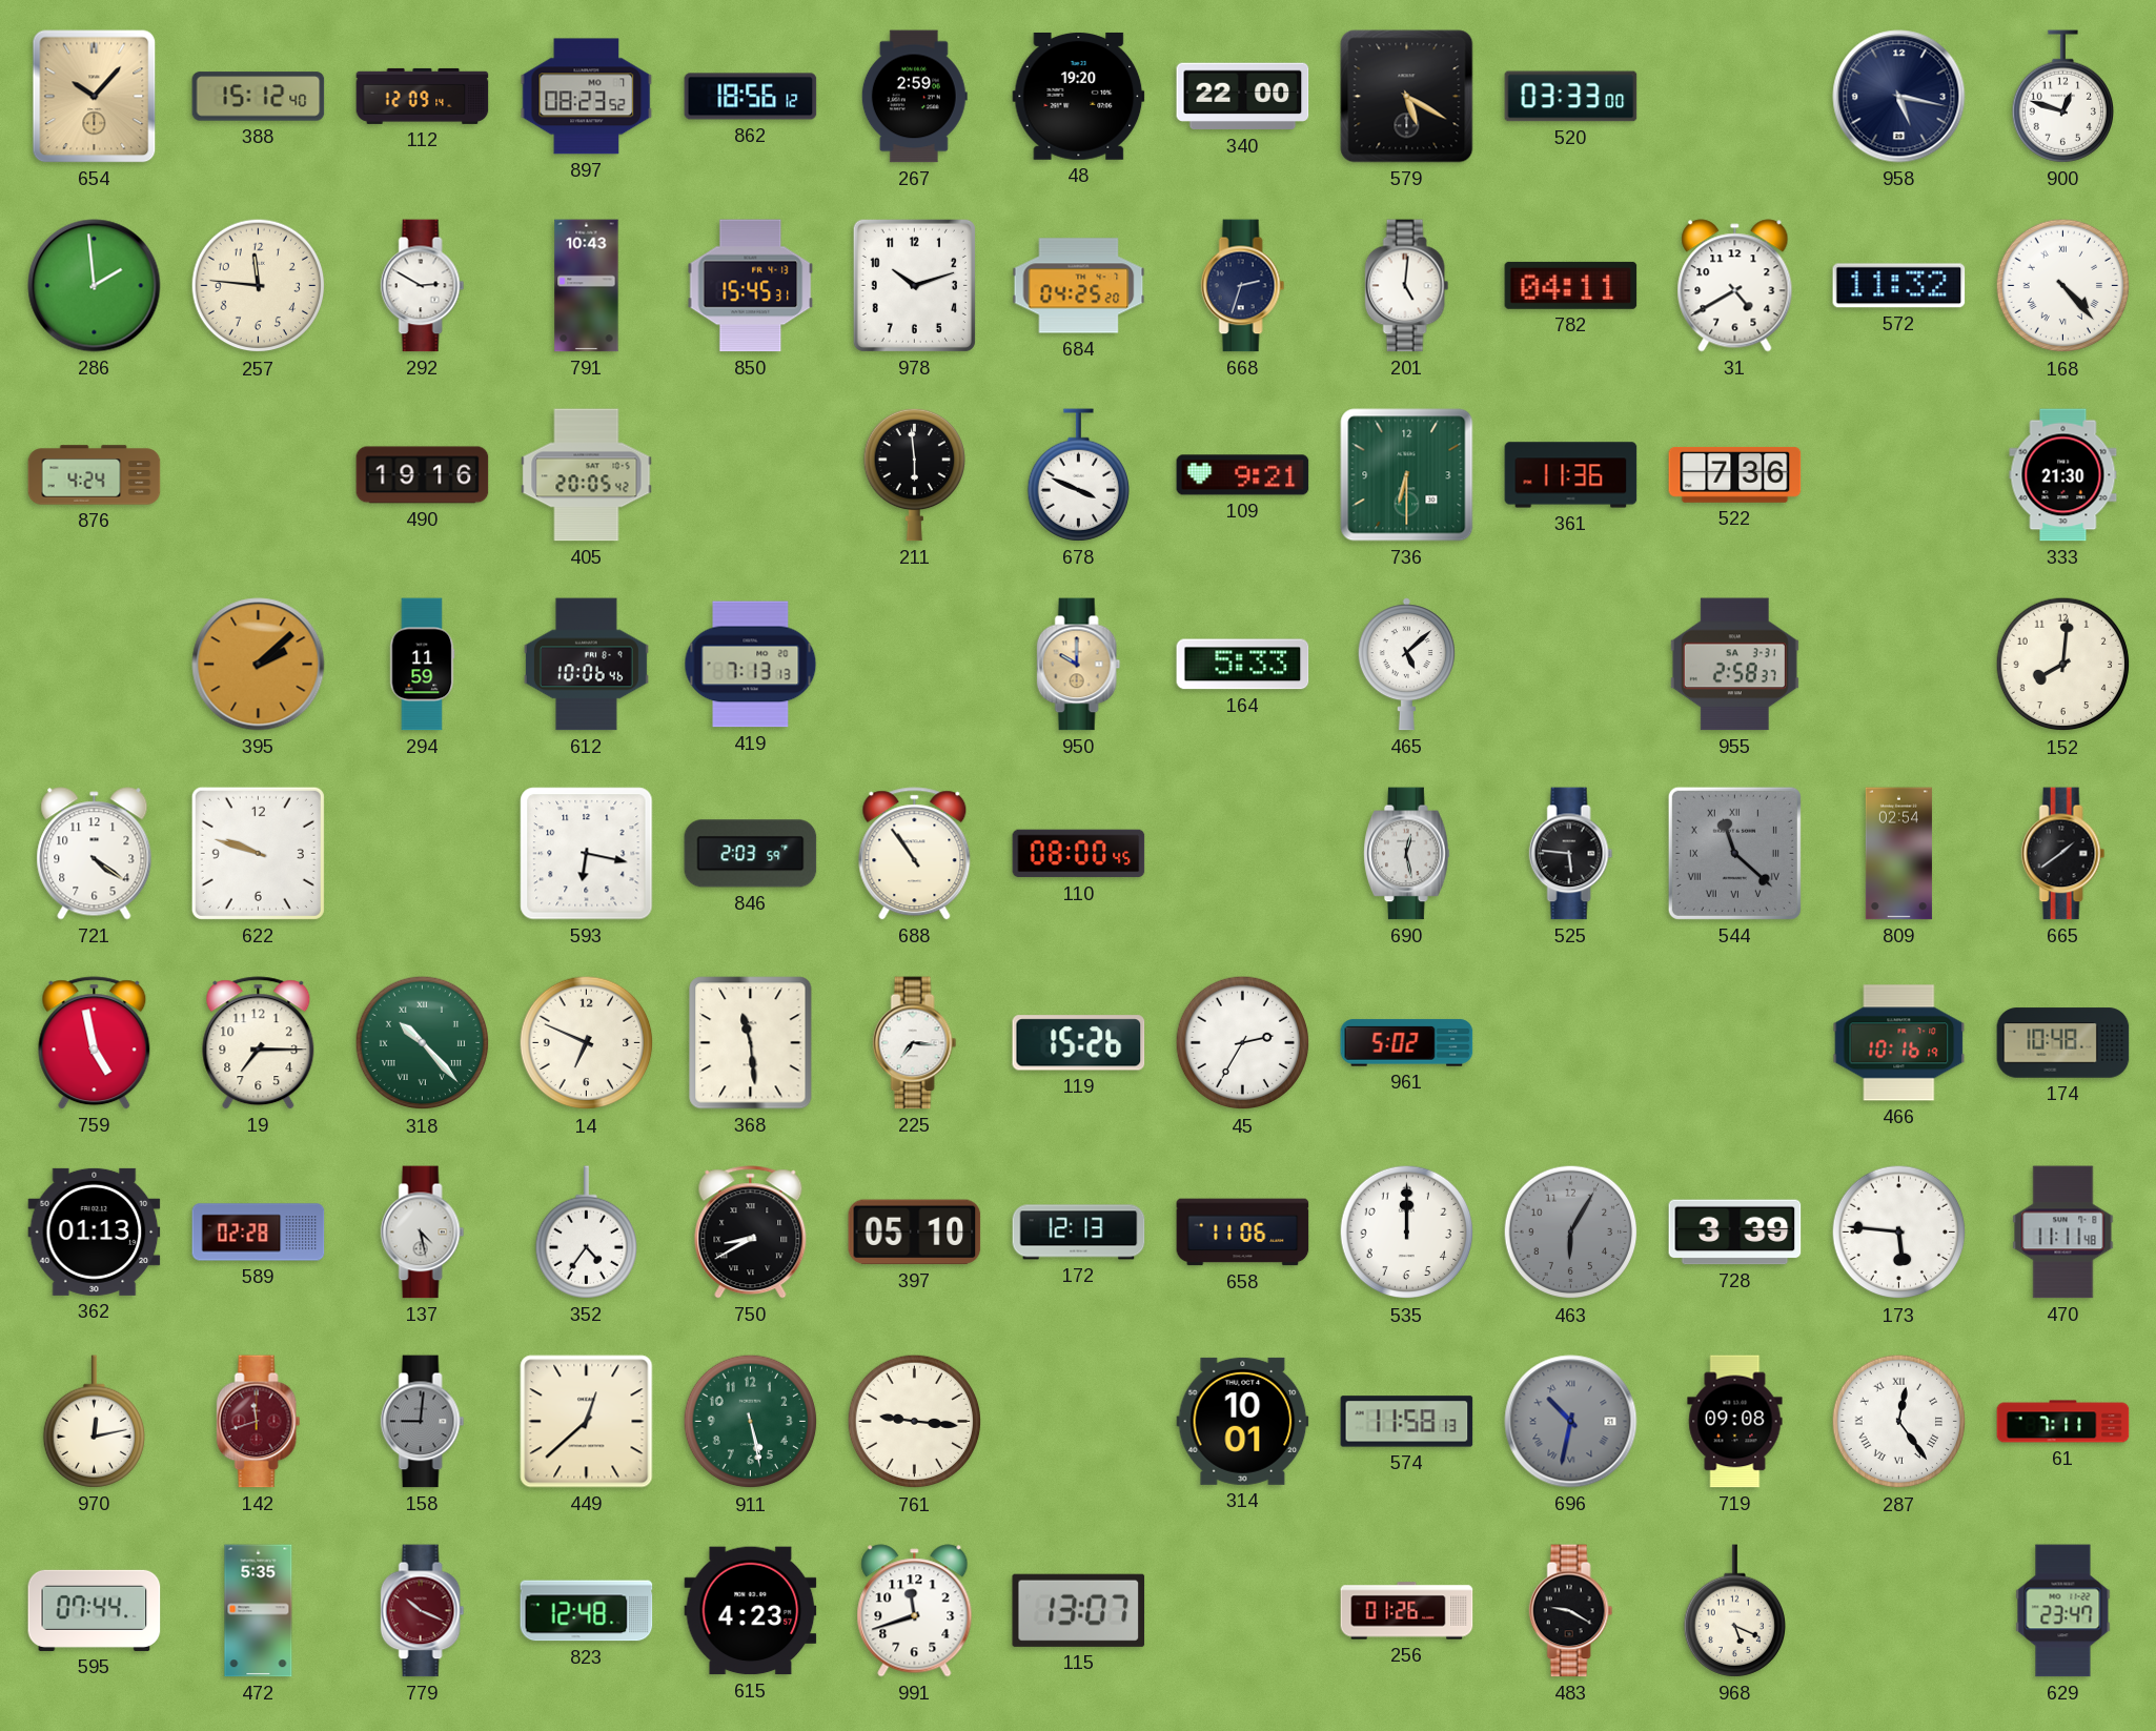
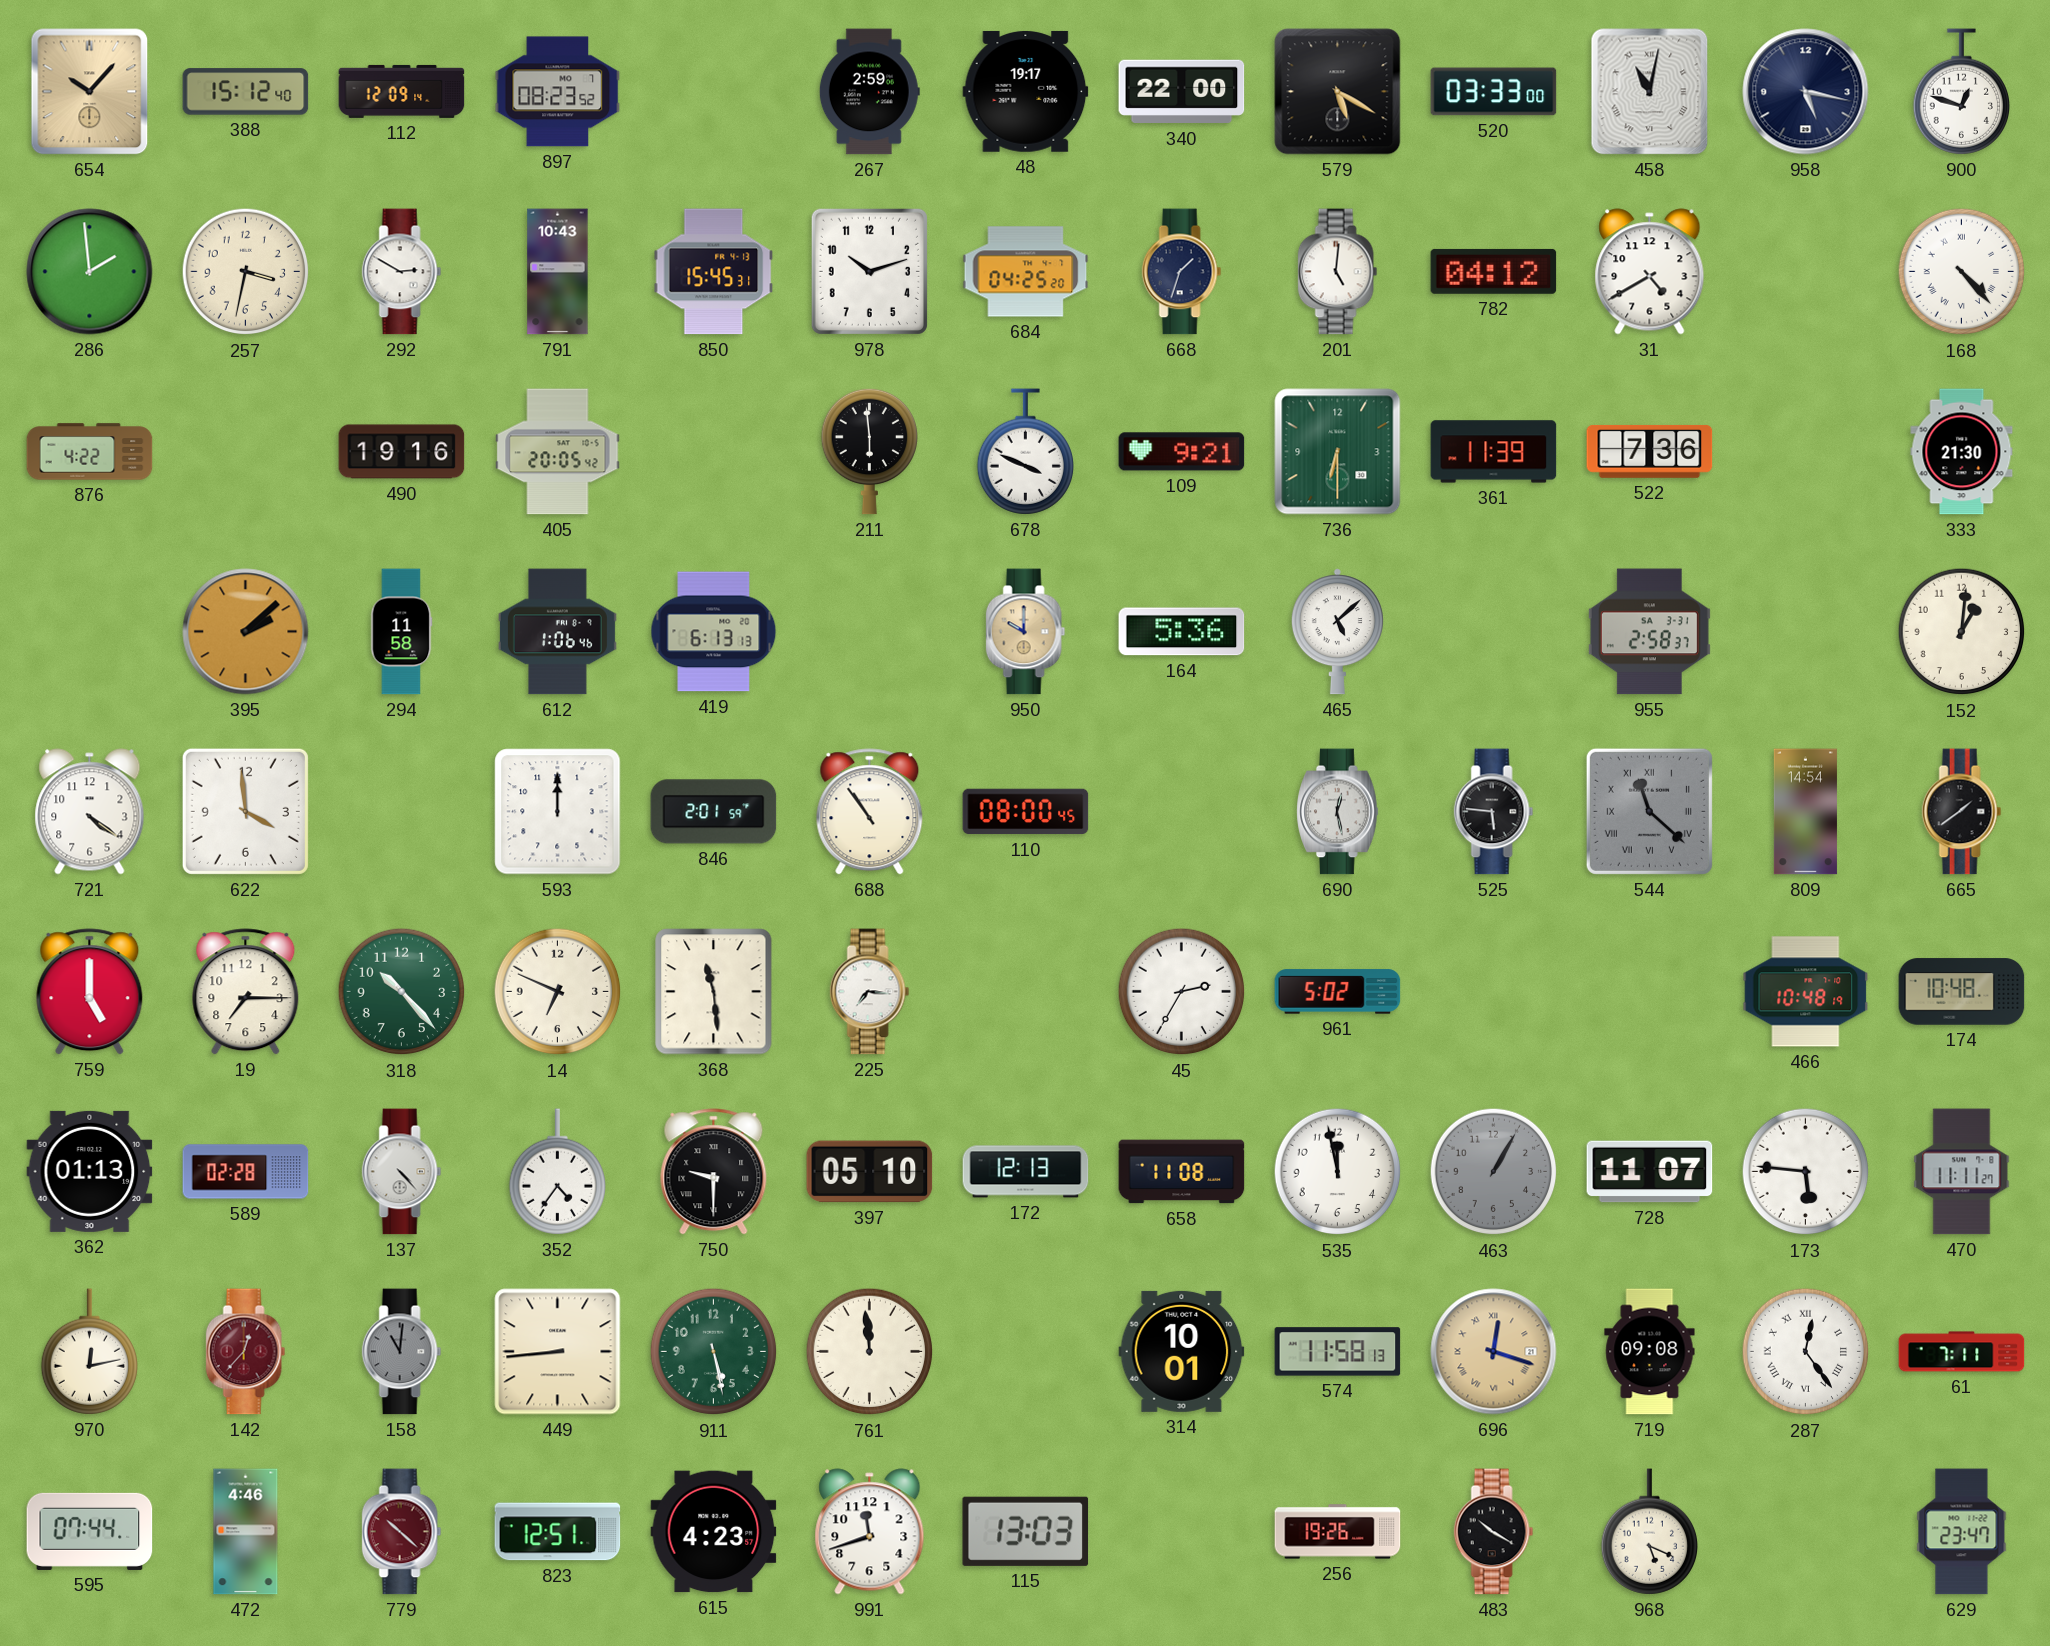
862: 18:56 -> none (751, 97)
48: 19:20 -> 19:17 (1026, 91)
458: none -> 11:02 (1650, 92)
257: 11:46 -> 3:32 (246, 272)
668: 2:33 -> 1:33 (1182, 272)
782: 04:11 -> 04:12 (1494, 271)
572: 11:32 -> none (1899, 286)
876: 4:24 -> 4:22 (90, 452)
361: 11:36 -> 11:39 (1494, 452)
294: 11:59 -> 11:58 (402, 632)
612: 10:06 -> 1:06 (557, 632)
419: 7:13 -> 6:13 (714, 632)
164: 5:33 -> 5:36 (1182, 632)
152: 8:01 -> 1:01 (1962, 632)
622: 9:48 -> 3:59 (245, 811)
593: 6:17 -> 12:00 (558, 812)
846: 2:03 -> 2:01 (714, 812)
809: 02:54 -> 14:54 (1805, 812)
759: 4:58 -> 5:00 (90, 992)
318 numerals: Roman -> Arabic (402, 992)
119: 15:26 -> none (1079, 1043)
466: 10:16 -> 10:48 (1806, 992)
137: 4:28 -> 4:23 (402, 1172)
750: 8:40 -> 9:30 (714, 1172)
658: 11:06 -> 11:08 (1182, 1172)
535: 12:00 -> 11:58 (1338, 1172)
463: 6:05 -> 1:05 (1494, 1172)
728: 3:39 -> 11:07 (1650, 1172)
470: 11:11:48 -> 11:11:27 (1962, 1172)
142: 11:42 -> 12:37 (246, 1352)
158: 9:01 -> 11:01 (402, 1352)
449: 12:38 -> 8:44 (558, 1352)
761: 9:16 -> 11:59 (870, 1352)
696: 10:32 -> 12:18 (1494, 1352)
696 dial: grey -> champagne (1494, 1352)
472: 5:35 -> 4:46 (246, 1532)
779: 10:19 -> 10:22 (402, 1532)
823: 12:48 -> 12:51 (558, 1532)
115: 13:07 -> 13:03 (1026, 1531)
256: 01:26 -> 19:26 (1338, 1532)
483: 9:20 -> 10:20 (1494, 1532)
